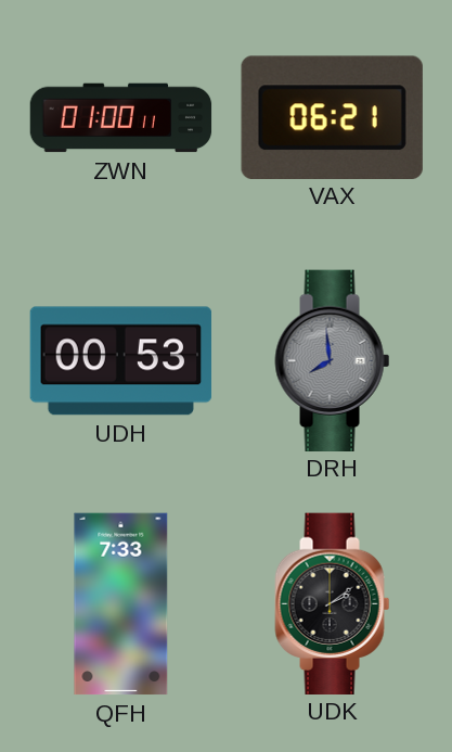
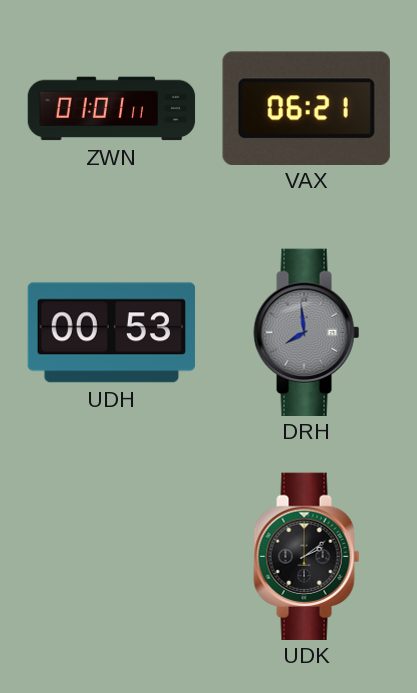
ZWN: 01:00 -> 01:01 (112, 109)
QFH: 7:33 -> none (121, 604)
